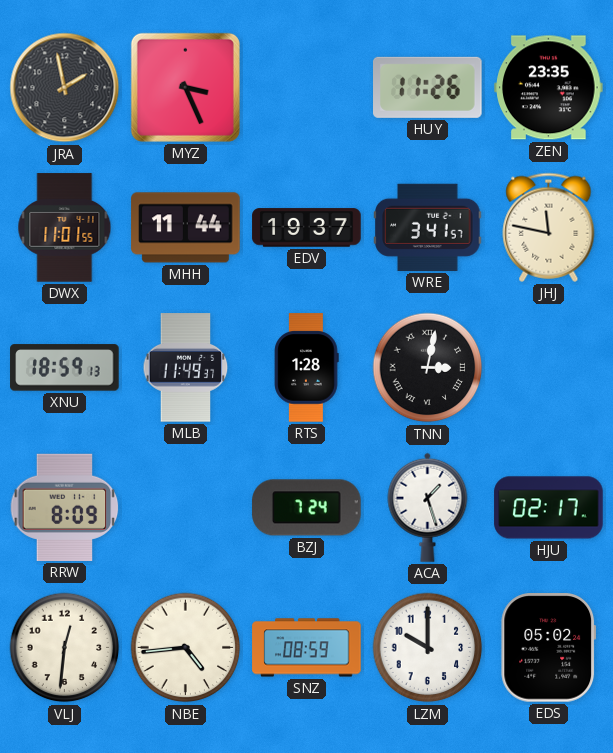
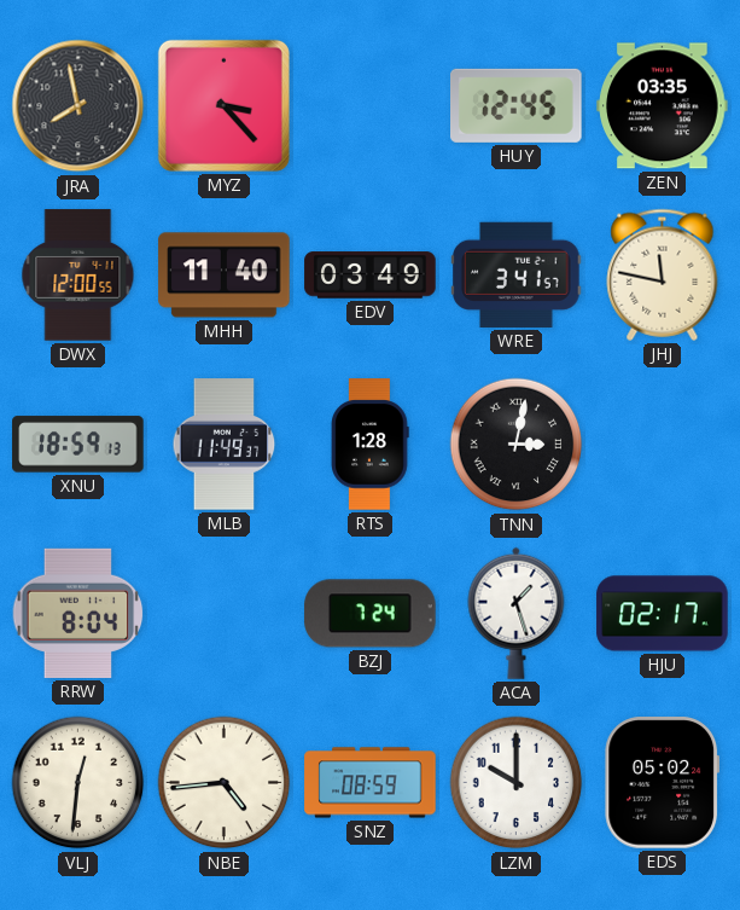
JRA: 1:58 -> 7:58 (78, 106)
MYZ: 3:26 -> 3:23 (223, 105)
HUY: 11:26 -> 12:45 (517, 105)
ZEN: 23:35 -> 03:35 (663, 106)
DWX: 11:01 -> 12:00 (78, 276)
MHH: 11:44 -> 11:40 (225, 276)
EDV: 19:37 -> 03:49 (371, 276)
RRW: 8:09 -> 8:04 (78, 613)
